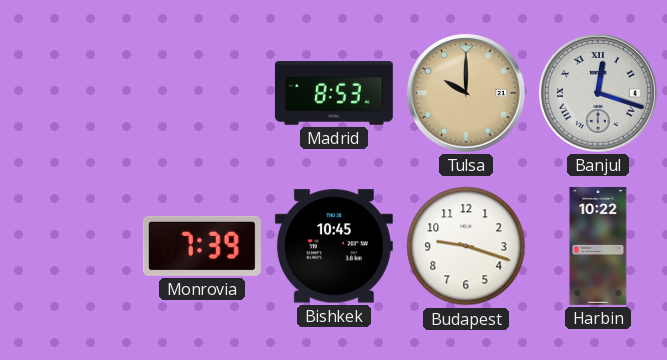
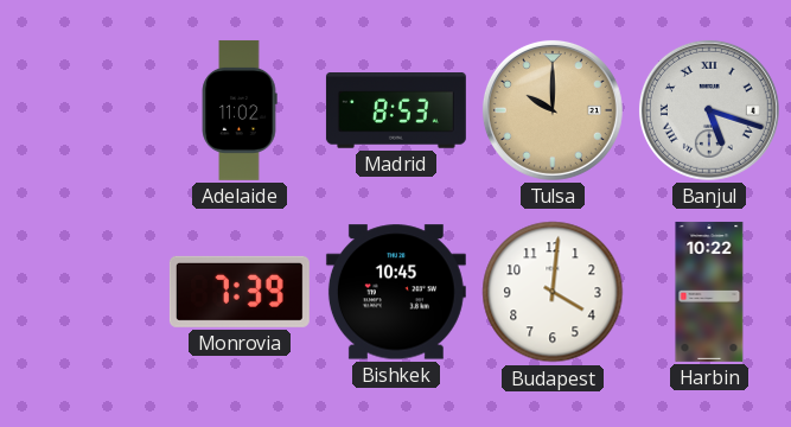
Adelaide: none -> 11:02 (240, 110)
Banjul: 12:18 -> 5:18 (709, 110)
Budapest: 9:18 -> 4:01 (553, 292)
